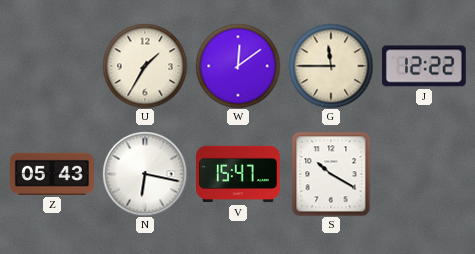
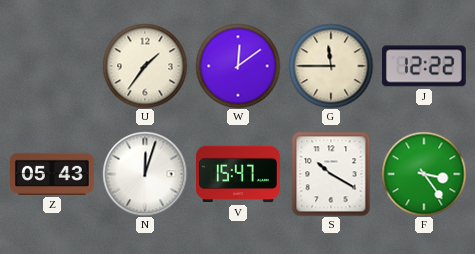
U: 1:35 -> 1:36 (145, 66)
N: 6:17 -> 12:03 (145, 174)
F: none -> 3:24 (424, 174)
